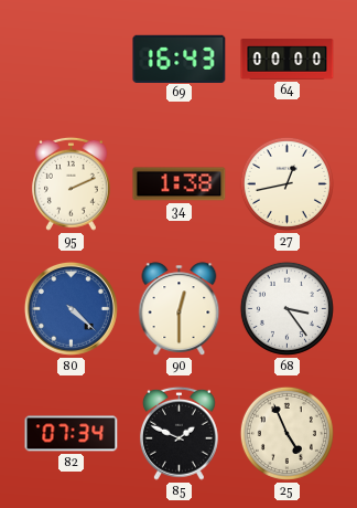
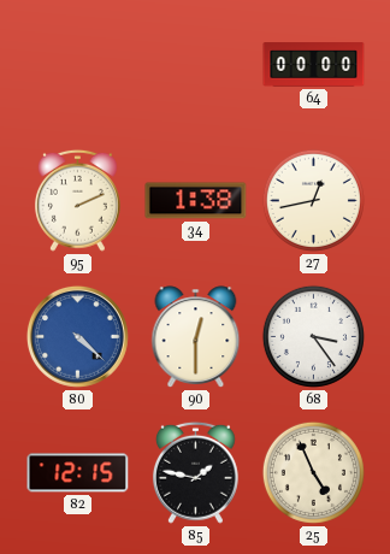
69: 16:43 -> none (180, 59)
82: 07:34 -> 12:15 (78, 473)
85: 1:49 -> 1:47 (195, 472)
